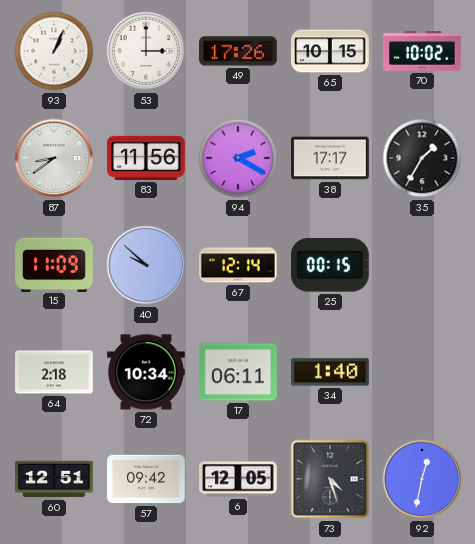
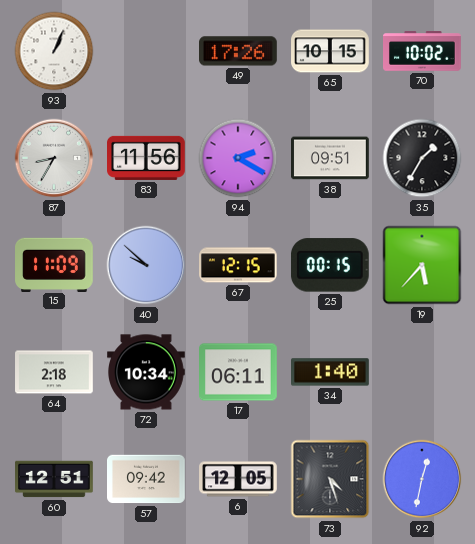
53: 3:00 -> none (146, 51)
87: 8:39 -> 8:35 (54, 158)
38: 17:17 -> 09:51 (331, 158)
67: 12:14 -> 12:15 (239, 265)
19: none -> 5:37 (422, 265)
